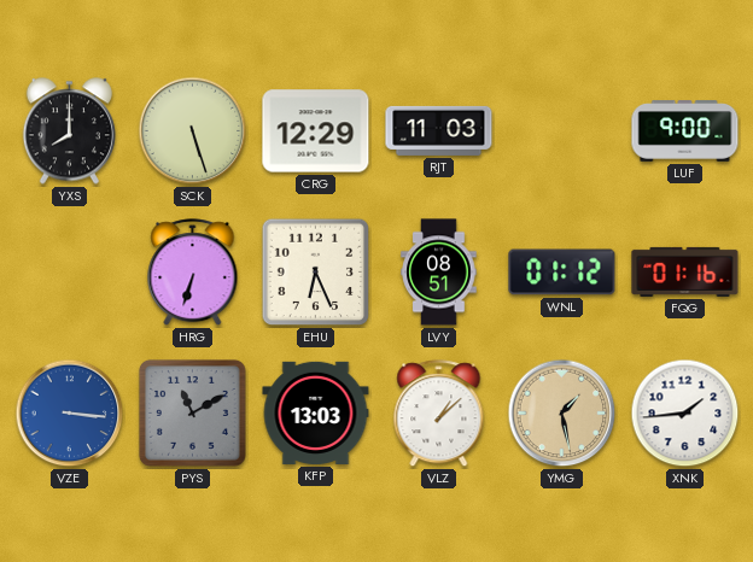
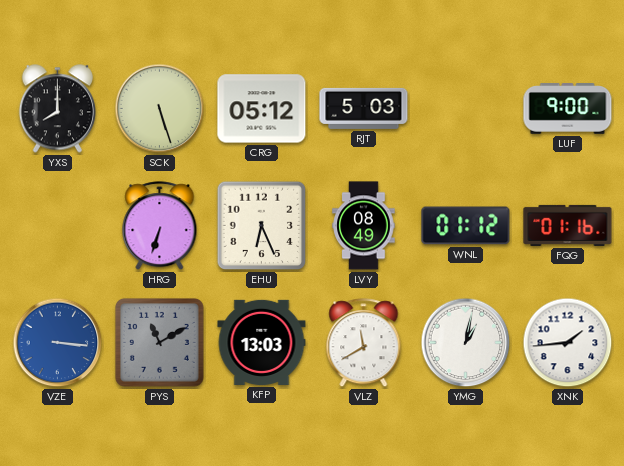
CRG: 12:29 -> 05:12 (262, 109)
RJT: 11:03 -> 5:03 (364, 108)
LVY: 08:51 -> 08:49 (364, 226)
VLZ: 1:08 -> 11:40 (364, 343)
YMG: 1:28 -> 1:02 (466, 343)
YMG dial: champagne -> white (466, 343)
